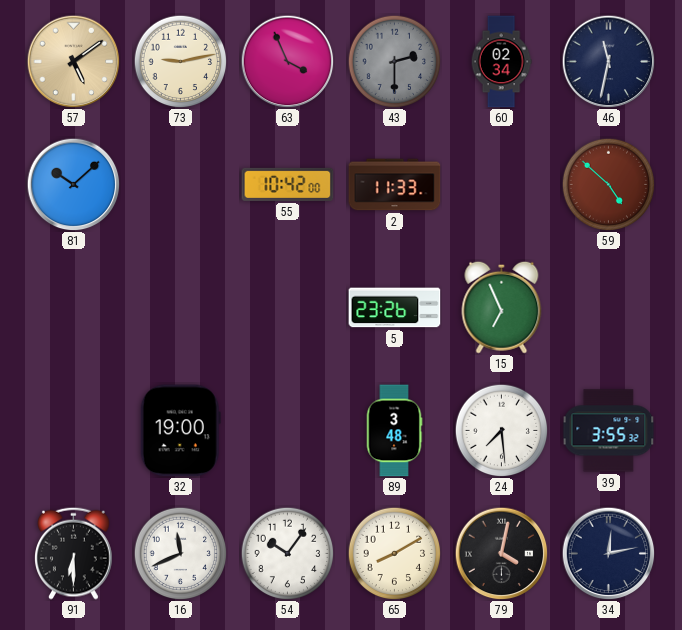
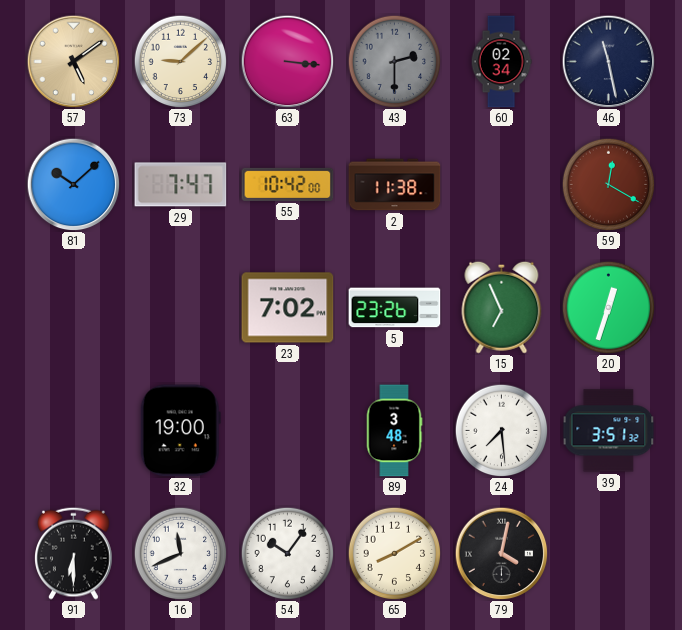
73: 9:13 -> 9:08 (180, 61)
63: 3:56 -> 3:16 (287, 61)
46: 11:32 -> 11:28 (608, 61)
29: none -> 7:47 (181, 185)
2: 11:33 -> 11:38 (395, 185)
59: 4:52 -> 12:20 (608, 184)
23: none -> 7:02 (288, 308)
20: none -> 12:33 (608, 307)
39: 3:55 -> 3:51 (609, 431)
34: 12:13 -> none (608, 553)
